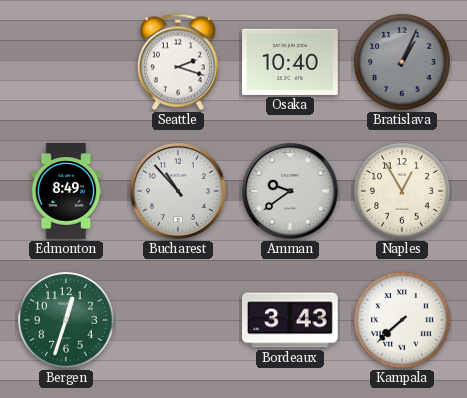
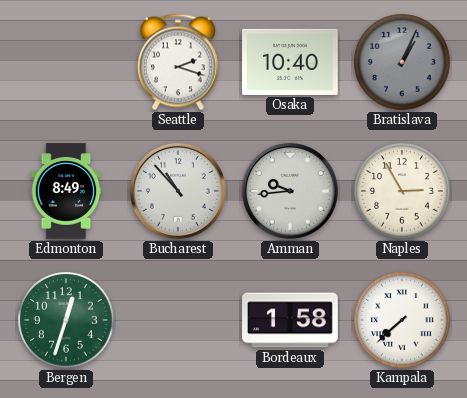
Amman: 9:39 -> 9:44 (290, 191)
Naples: 12:55 -> 2:55 (402, 191)
Bordeaux: 3:43 -> 1:58 (290, 320)
